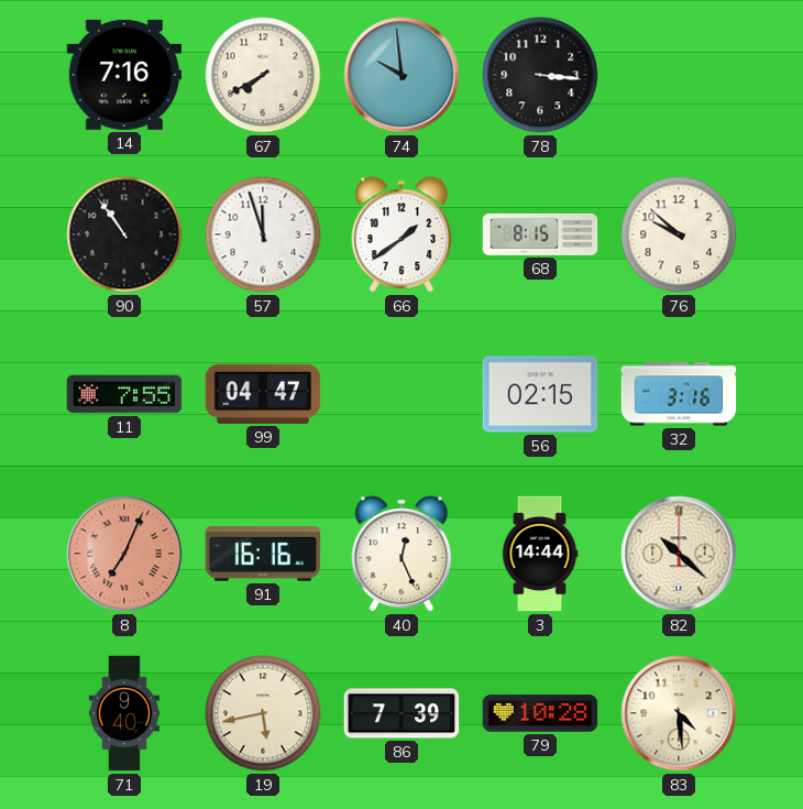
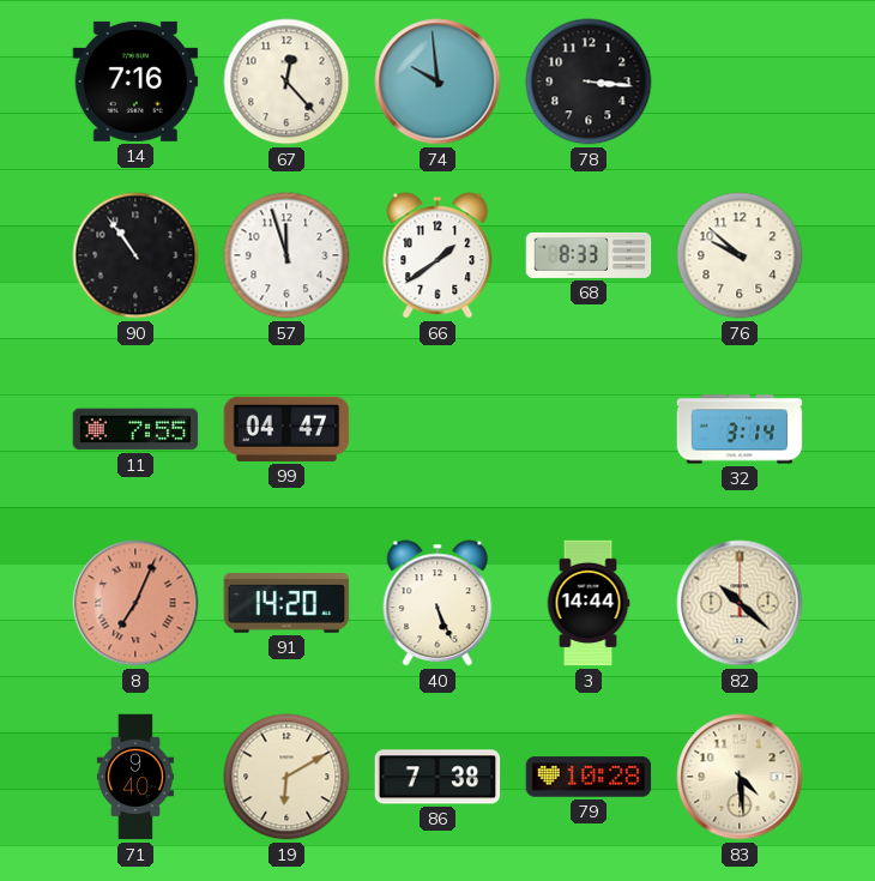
67: 7:40 -> 12:23 (286, 82)
68: 8:15 -> 8:33 (589, 255)
56: 02:15 -> none (540, 394)
32: 3:16 -> 3:14 (740, 429)
91: 16:16 -> 14:20 (286, 603)
40: 12:26 -> 5:26 (437, 603)
19: 5:43 -> 6:10 (286, 777)
86: 7:39 -> 7:38 (437, 777)
